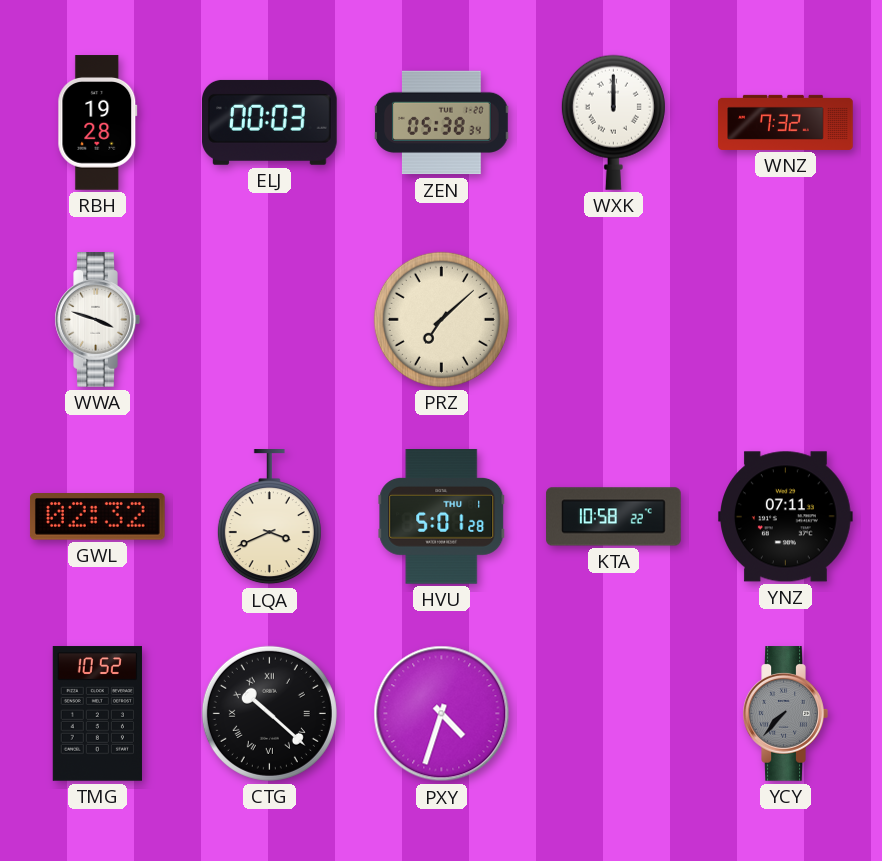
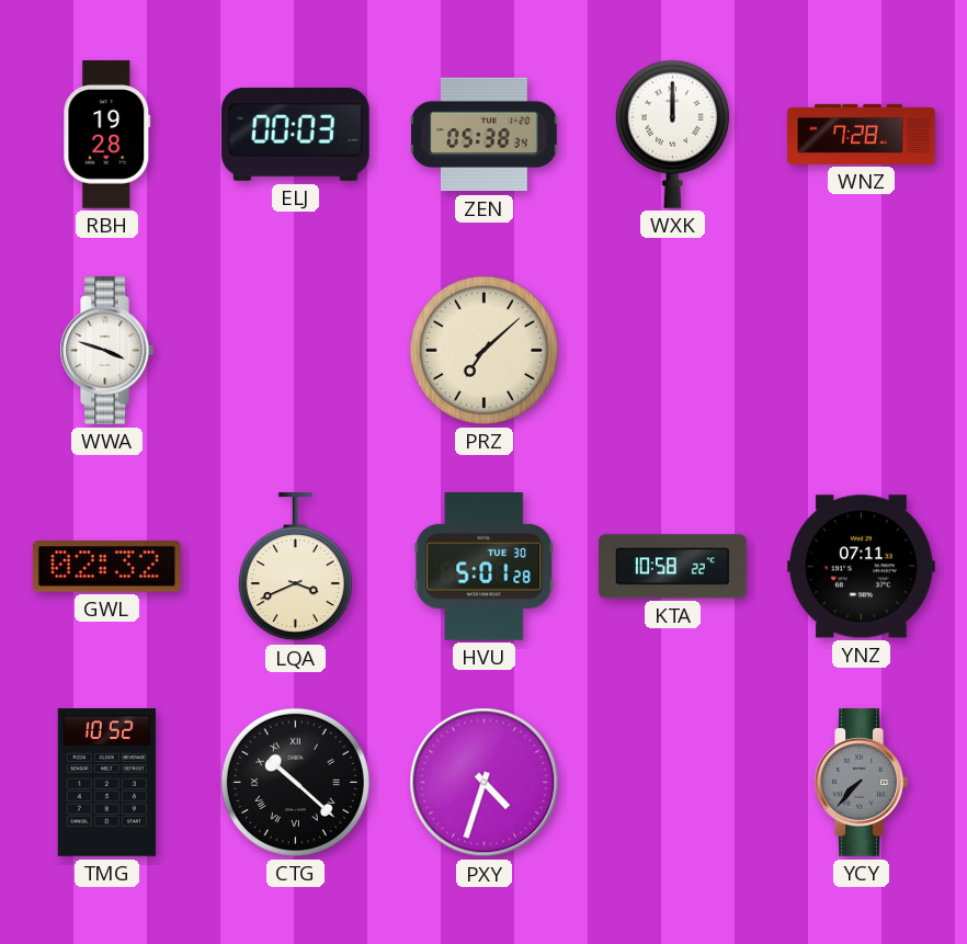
WNZ: 7:32 -> 7:28 (862, 134)
HVU date: THU 1 -> TUE 30 (485, 567)
